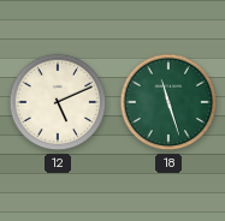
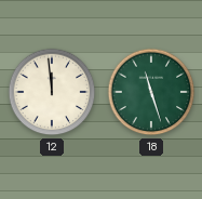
12: 5:11 -> 11:59 (52, 92)
